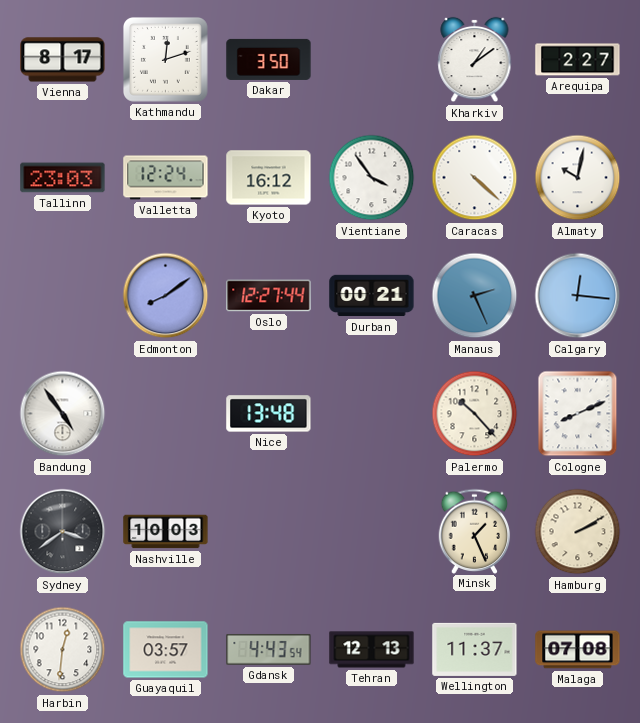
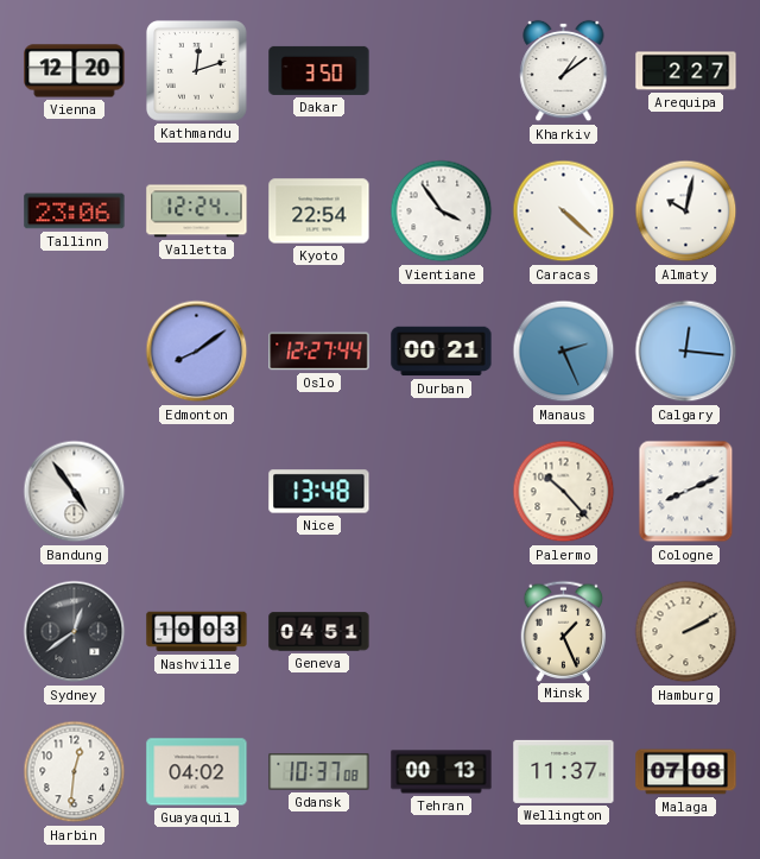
Vienna: 8:17 -> 12:20 (75, 71)
Tallinn: 23:03 -> 23:06 (75, 211)
Kyoto: 16:12 -> 22:54 (319, 211)
Sydney: 3:39 -> 12:39 (75, 632)
Geneva: none -> 04:51 (319, 632)
Guayaquil: 03:57 -> 04:02 (197, 772)
Gdansk: 4:43 -> 10:37 (319, 772)
Tehran: 12:13 -> 00:13 (442, 772)
